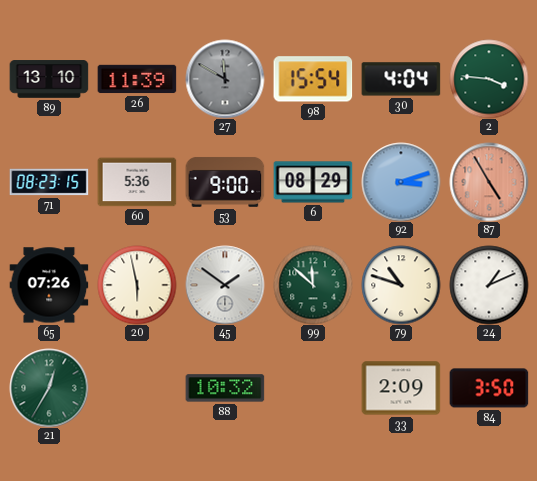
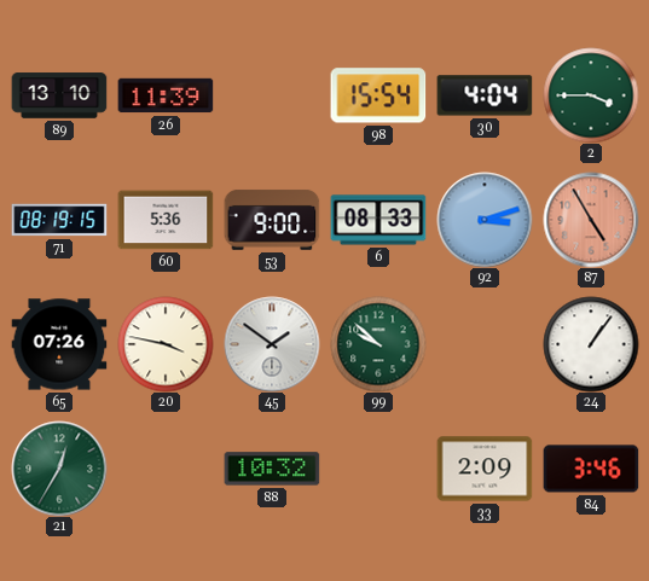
27: 11:50 -> none (225, 79)
2: 3:46 -> 3:45 (591, 95)
71: 08:23 -> 08:19 (59, 220)
6: 08:29 -> 08:33 (378, 220)
20: 5:58 -> 3:47 (166, 344)
99: 11:52 -> 9:52 (378, 344)
79: 10:48 -> none (401, 285)
24: 1:11 -> 1:06 (591, 344)
84: 3:50 -> 3:46 (591, 469)
